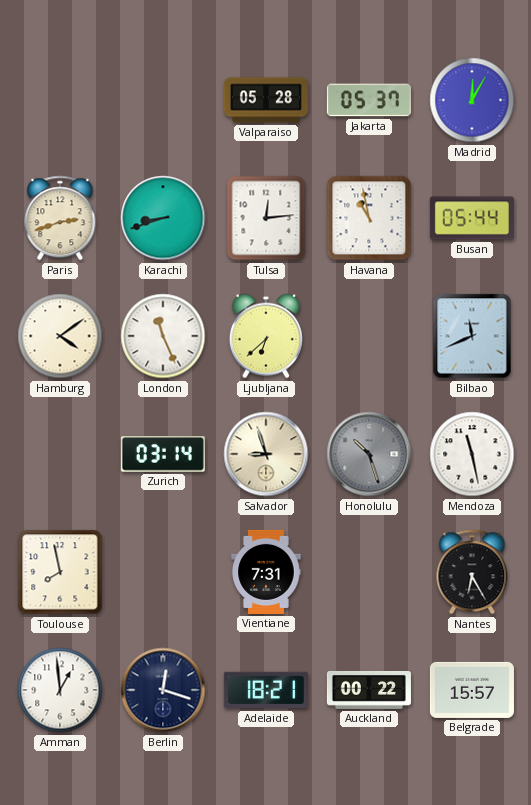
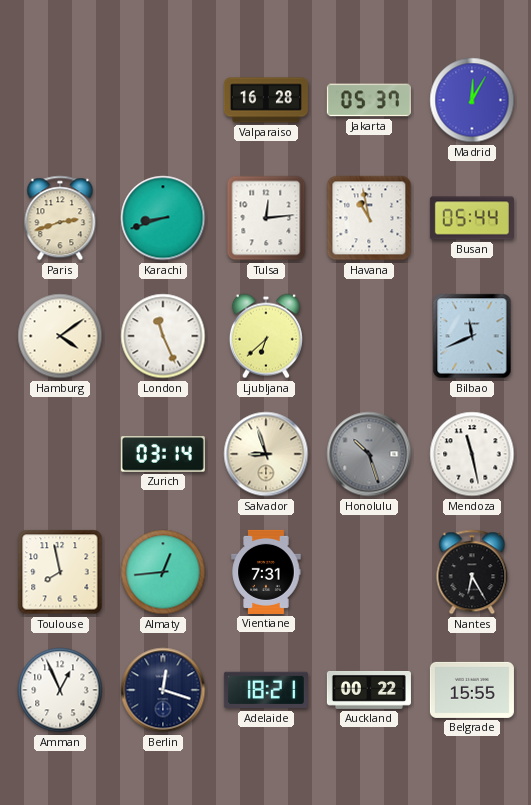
Valparaiso: 05:28 -> 16:28 (266, 100)
Almaty: none -> 12:44 (163, 572)
Amman: 12:59 -> 12:56 (60, 690)
Belgrade: 15:57 -> 15:55 (472, 690)
